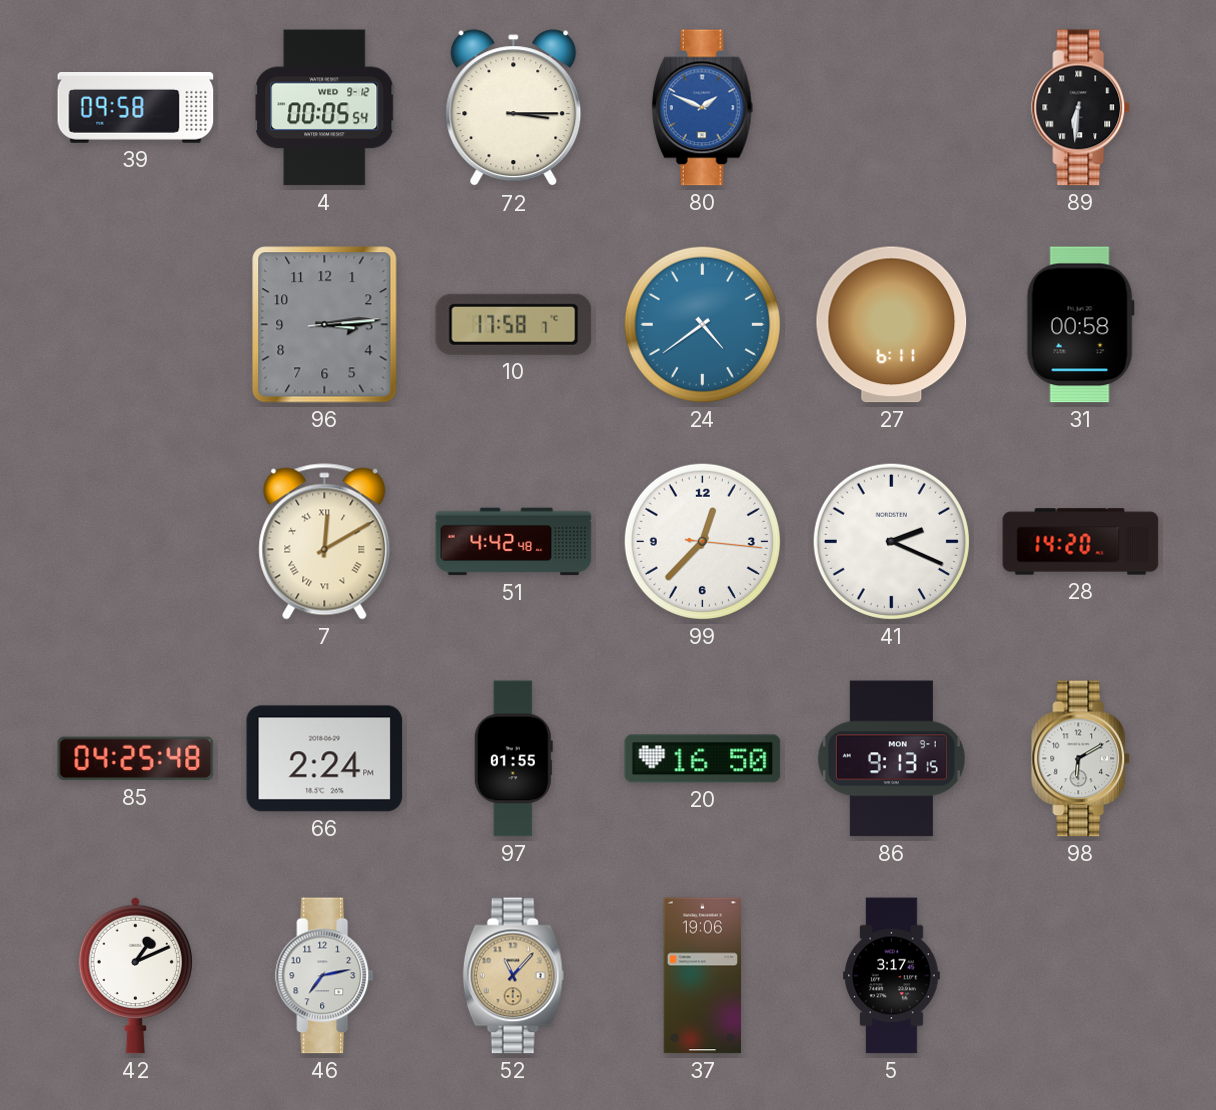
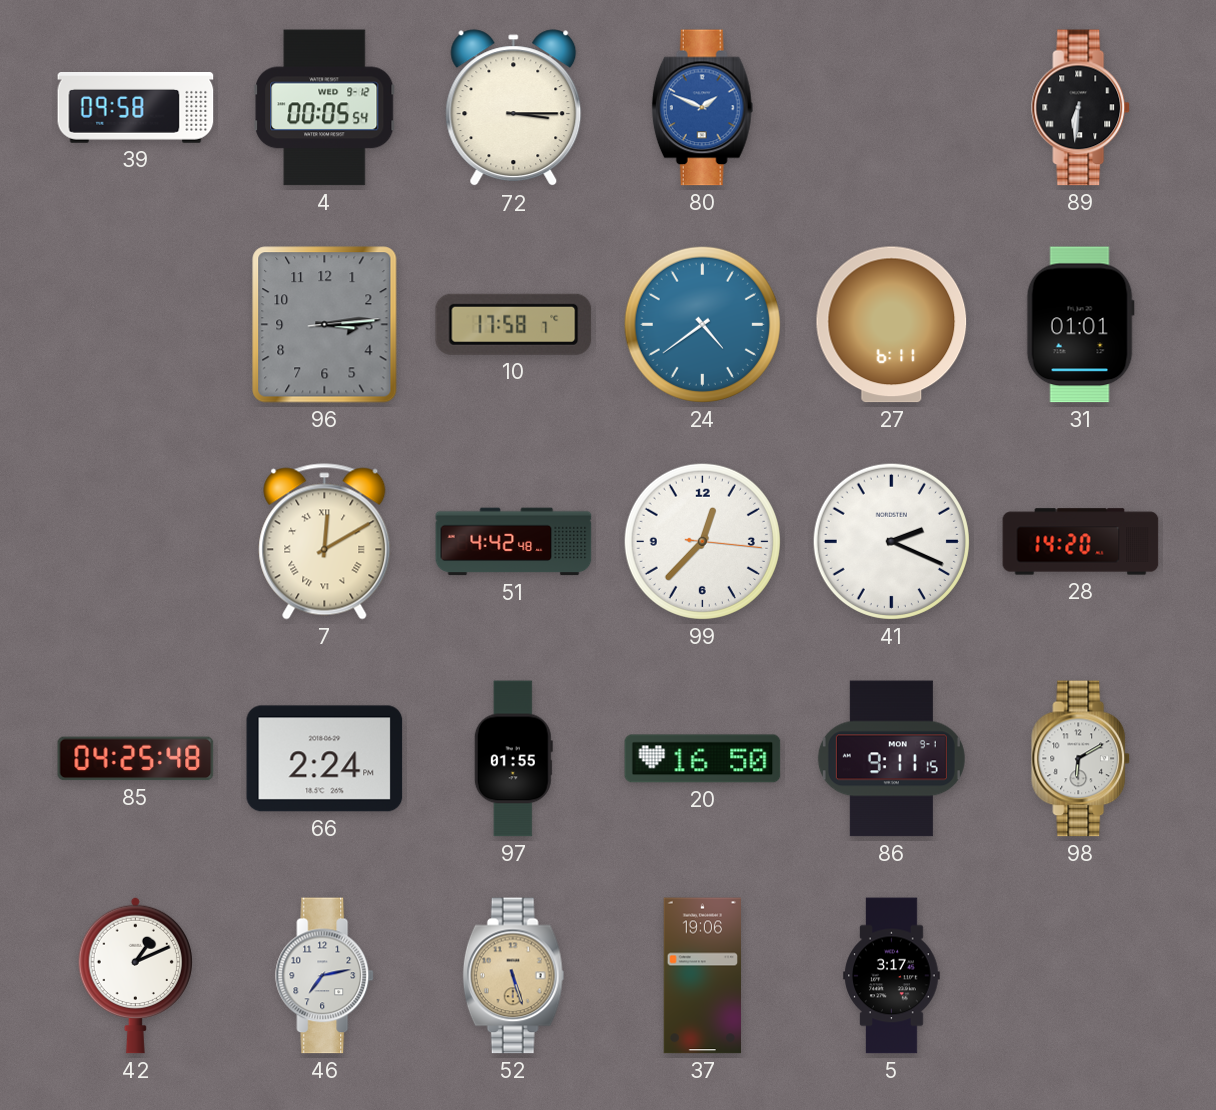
31: 00:58 -> 01:01 (1080, 325)
86: 9:13 -> 9:11 (891, 759)
52: 11:07 -> 5:27 (514, 976)
